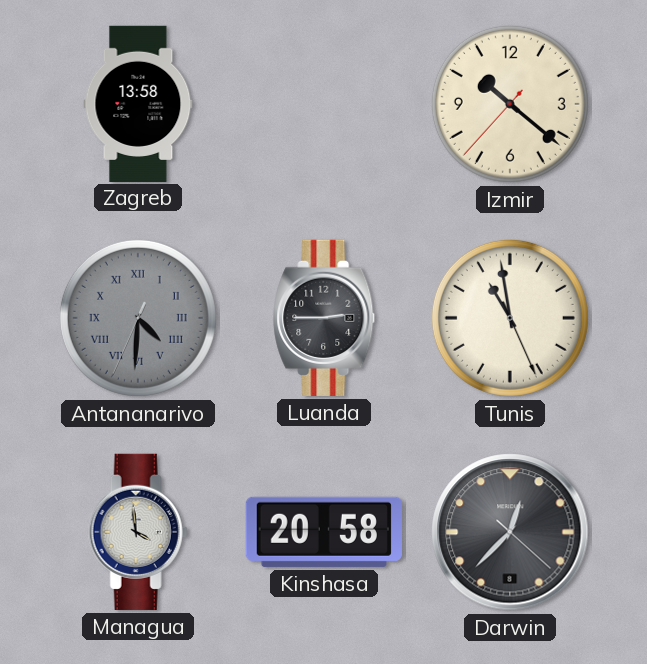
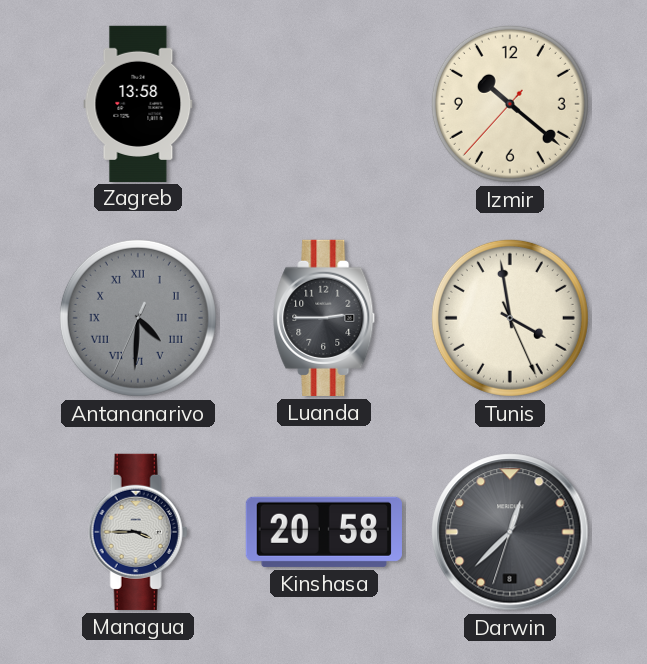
Tunis: 10:58 -> 3:58 (510, 318)
Managua: 3:59 -> 3:45 (138, 532)
Darwin: 12:37:22 -> 12:37:33 (510, 532)
